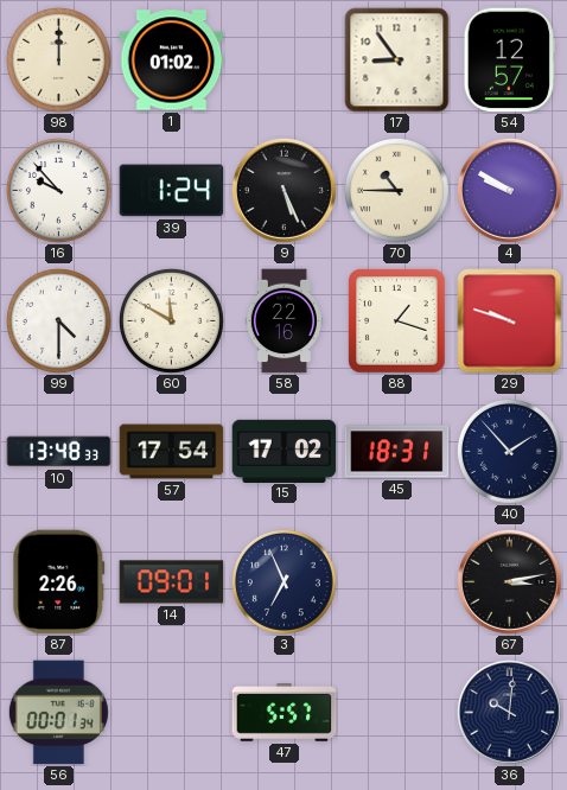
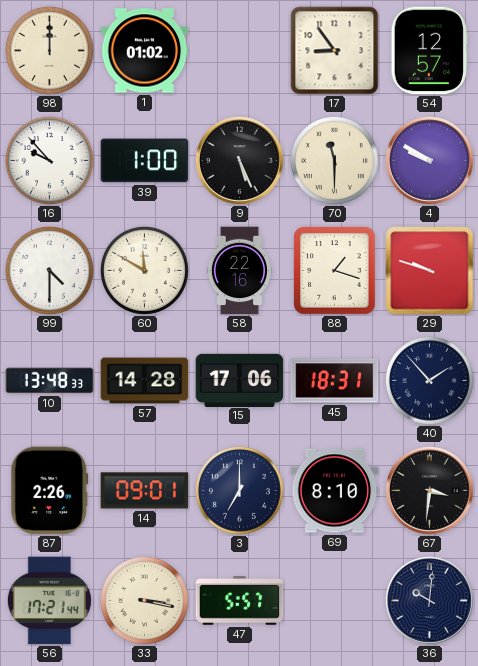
39: 1:24 -> 1:00 (145, 161)
70: 10:45 -> 11:30 (334, 160)
57: 17:54 -> 14:28 (145, 381)
15: 17:02 -> 17:06 (240, 380)
3: 6:56 -> 7:00 (239, 490)
69: none -> 8:10 (335, 491)
67: 3:13 -> 3:31 (429, 490)
56: 00:01 -> 17:21 (49, 601)
33: none -> 3:17 (144, 600)
